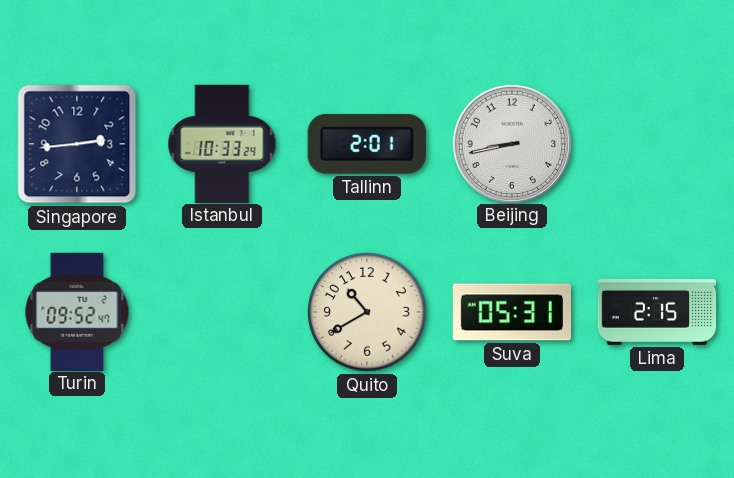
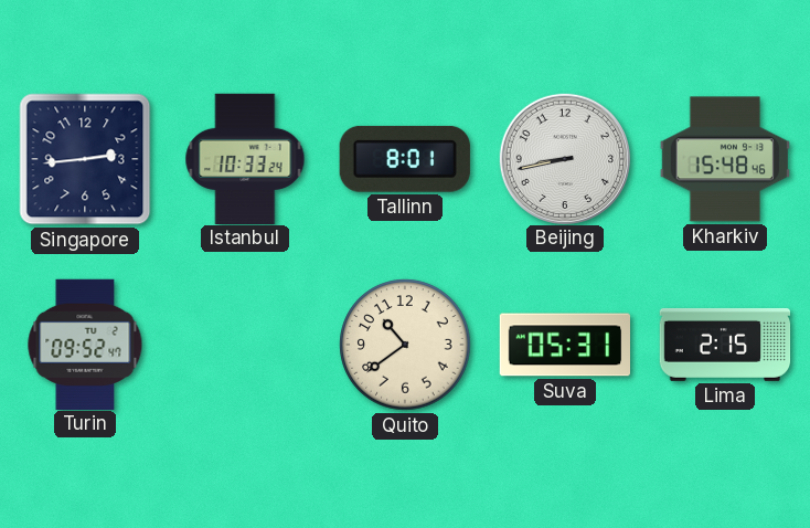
Tallinn: 2:01 -> 8:01 (405, 159)
Kharkiv: none -> 15:48 (725, 159)
Quito: 10:40 -> 10:39 (405, 345)
